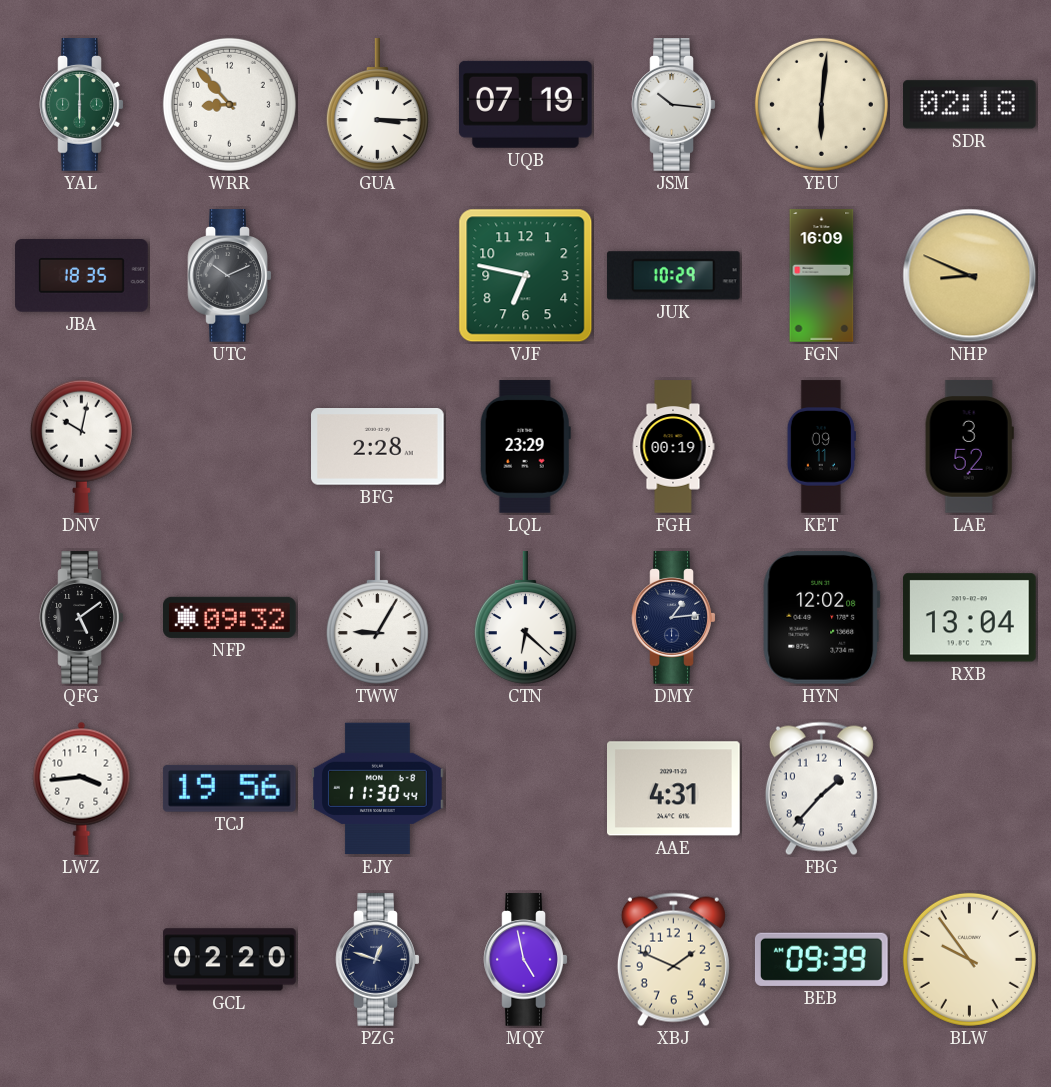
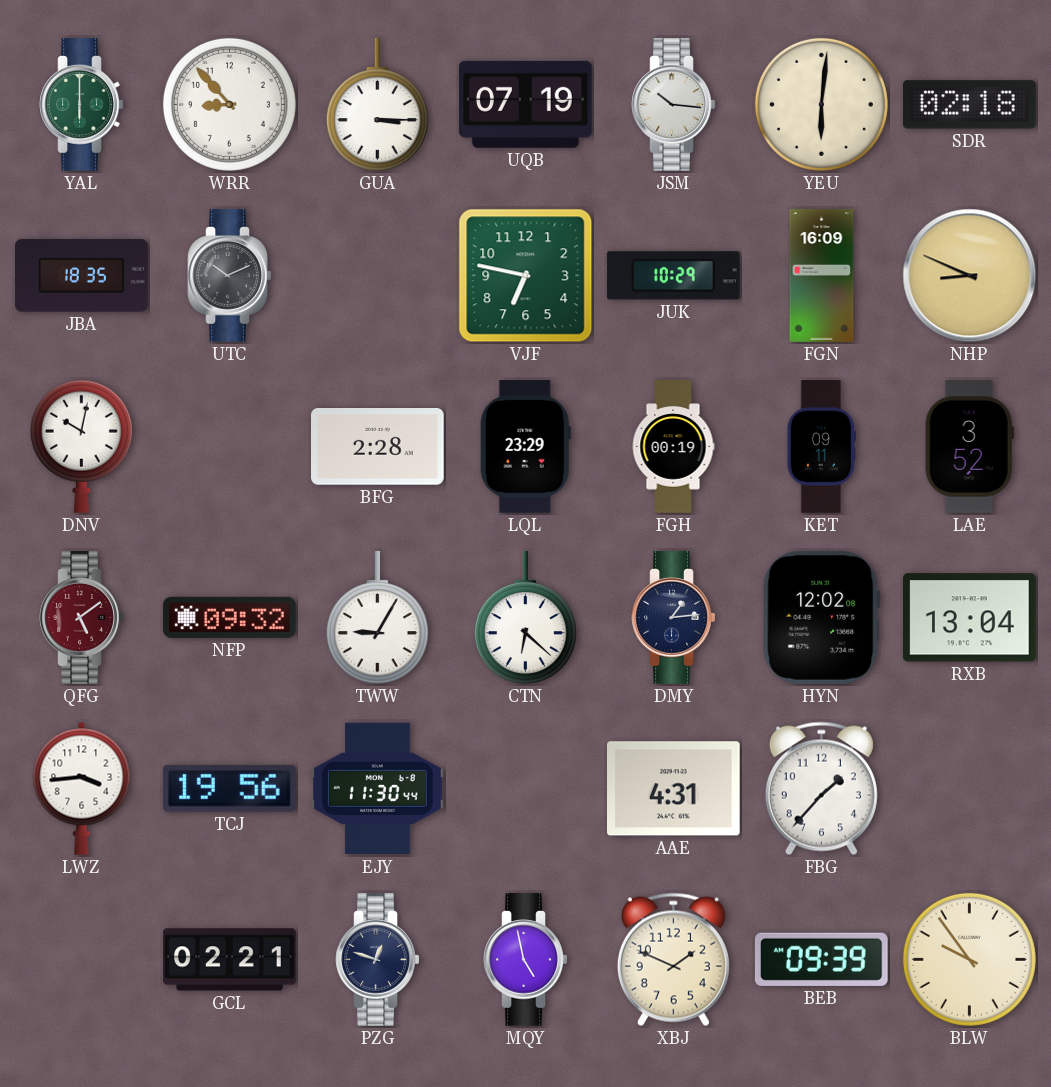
QFG dial: black -> burgundy (82, 618)
GCL: 02:20 -> 02:21 (230, 960)
